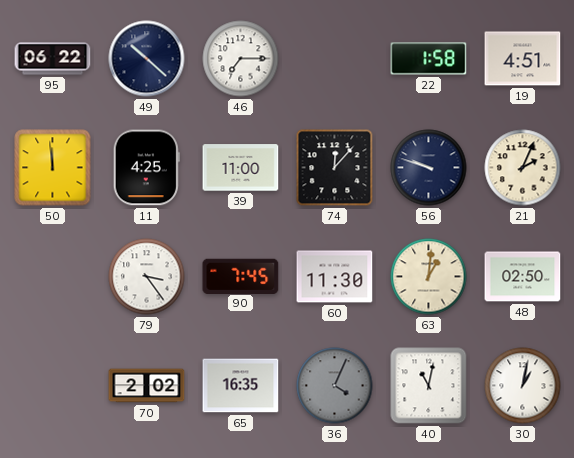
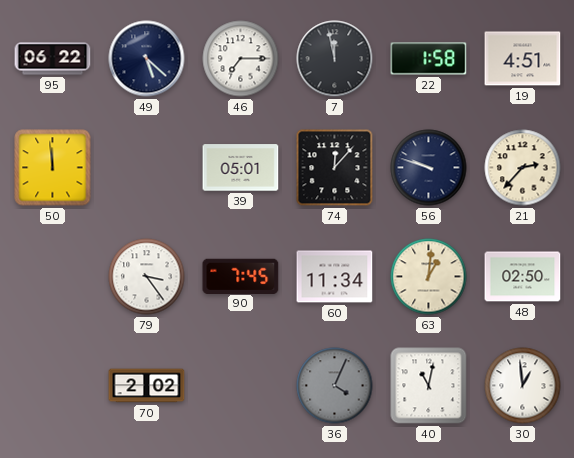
49: 10:22 -> 5:22 (147, 59)
7: none -> 11:58 (335, 59)
11: 4:25 -> none (146, 168)
39: 11:00 -> 05:01 (241, 168)
21: 2:04 -> 2:37 (523, 168)
60: 11:30 -> 11:34 (335, 277)
65: 16:35 -> none (241, 386)
30: 1:02 -> 12:59 (523, 386)
